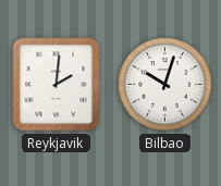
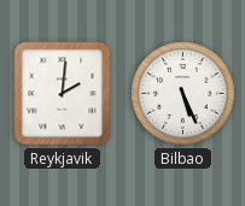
Bilbao: 10:03 -> 5:26 (183, 94)
